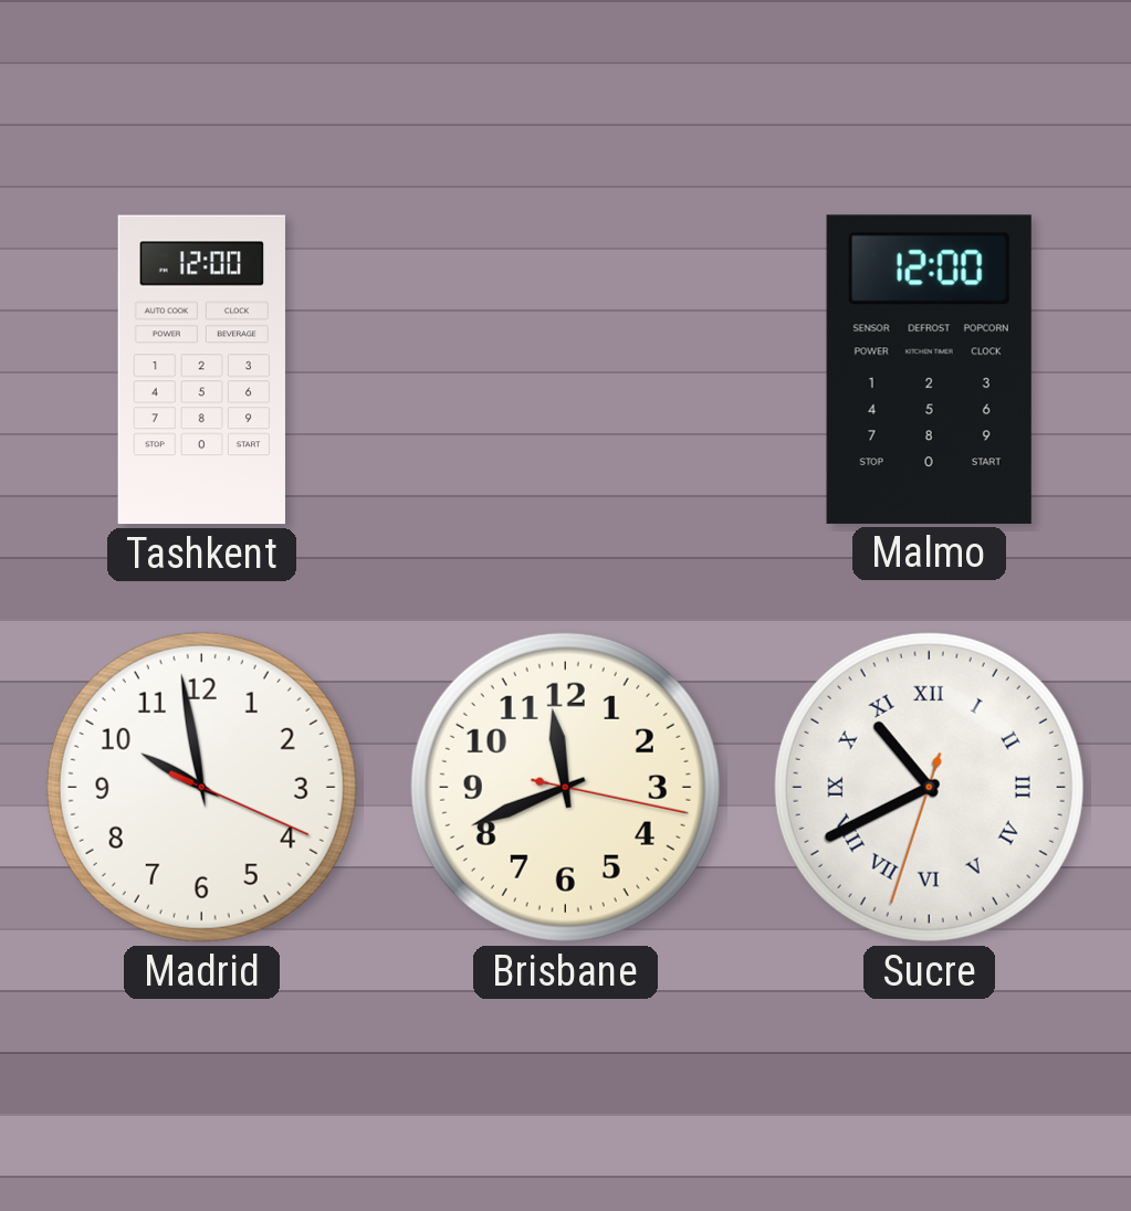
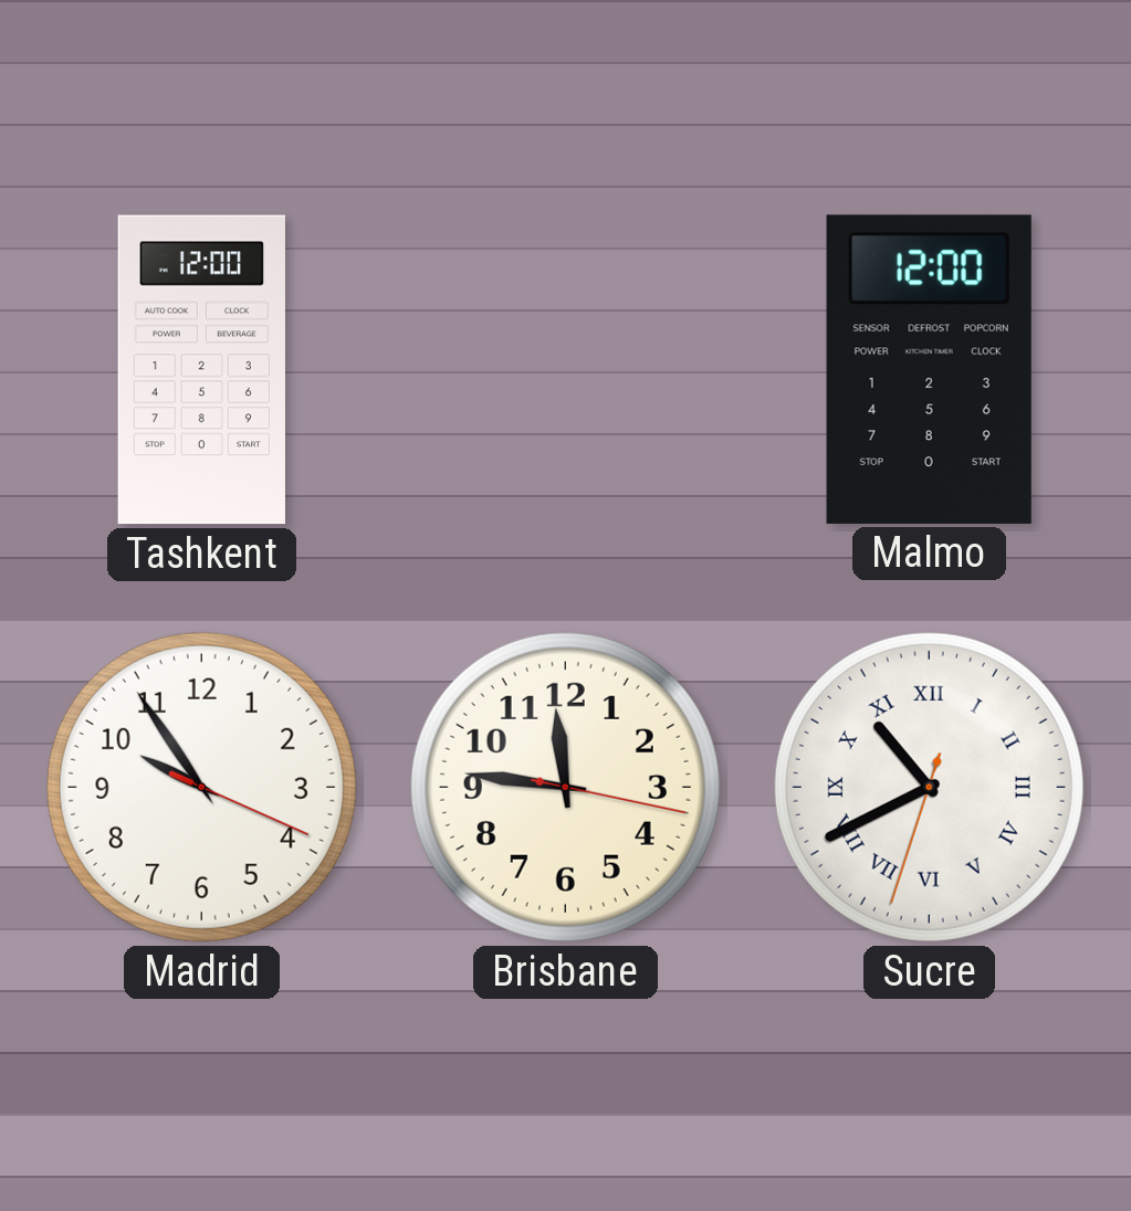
Madrid: 9:58 -> 9:54 (201, 787)
Brisbane: 11:41 -> 11:46 (565, 787)
